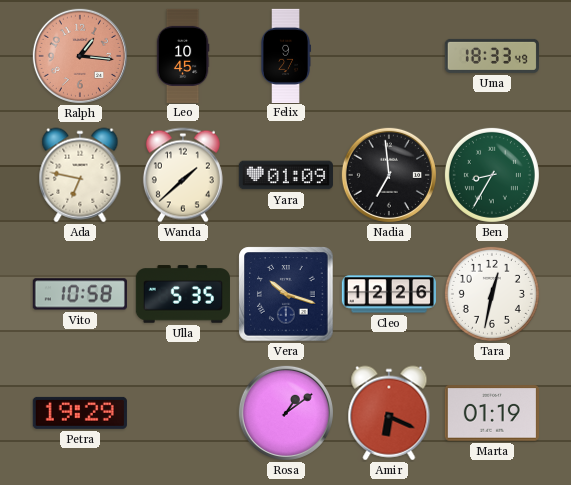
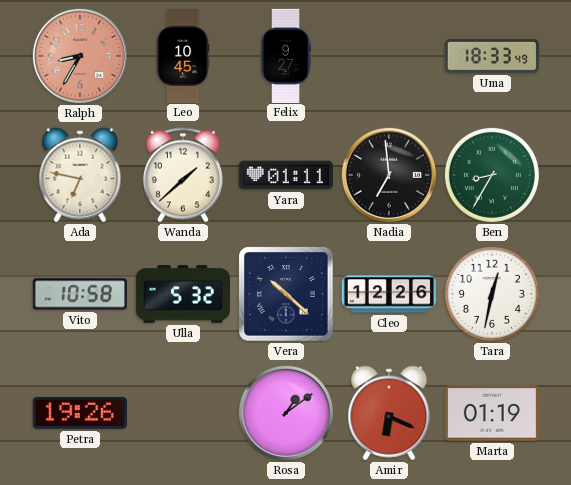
Ralph: 1:16 -> 8:35 (80, 56)
Yara: 01:09 -> 01:11 (286, 175)
Ulla: 5:35 -> 5:32 (183, 294)
Vera: 10:18 -> 10:22 (286, 294)
Petra: 19:29 -> 19:26 (80, 413)
